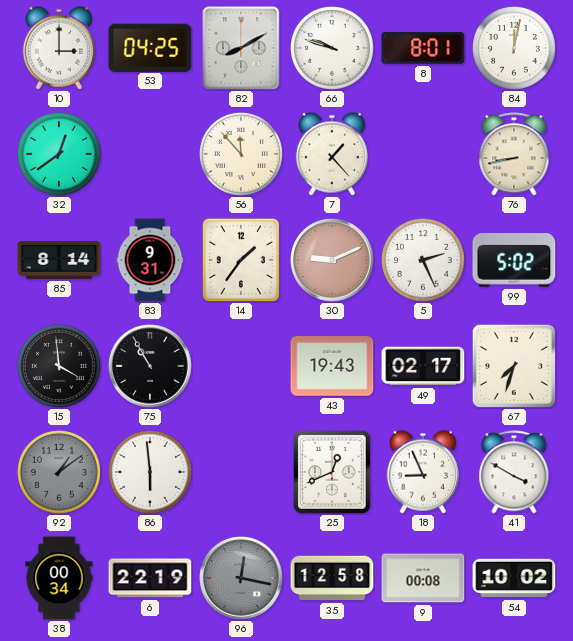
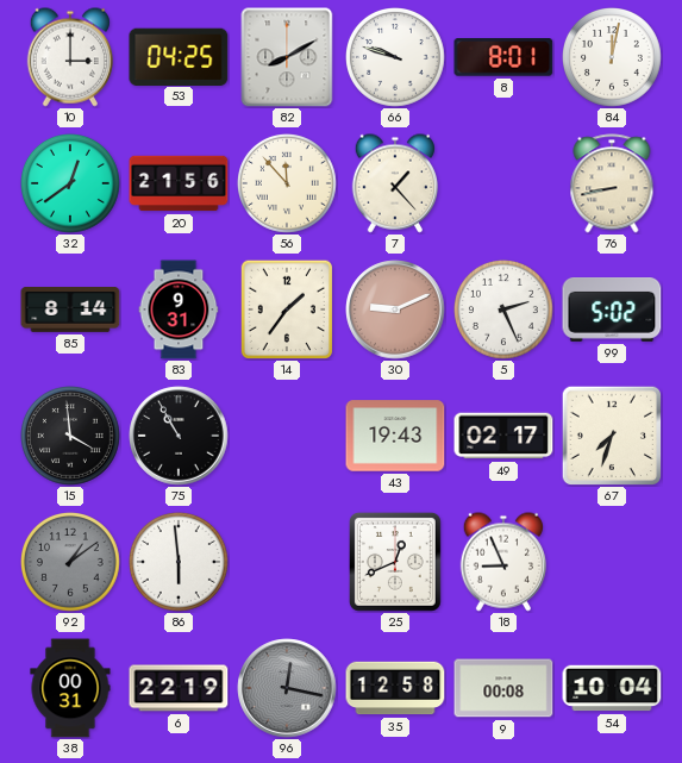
20: none -> 21:56 (179, 183)
41: 3:50 -> none (514, 472)
38: 00:34 -> 00:31 (70, 688)
54: 10:02 -> 10:04 (612, 688)
